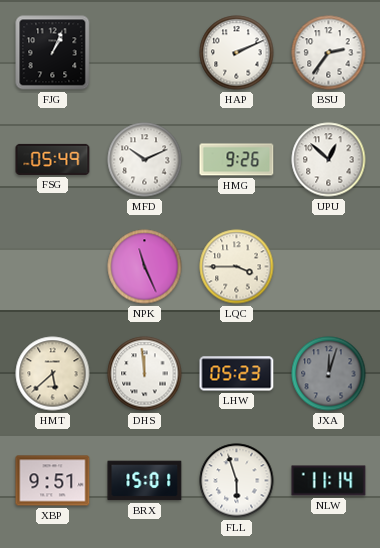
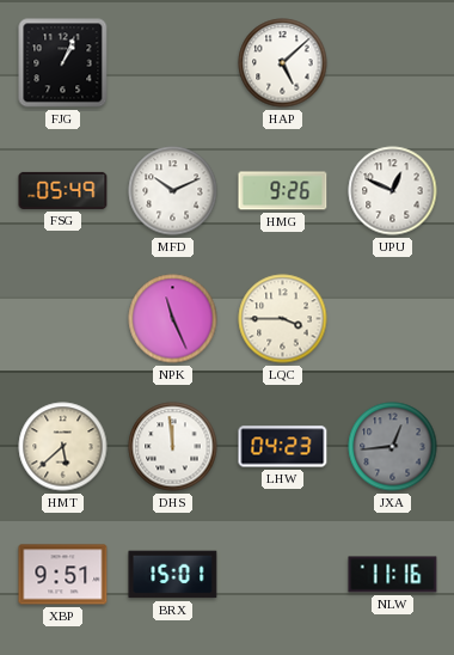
HAP: 2:11 -> 5:08 (283, 63)
BSU: 2:36 -> none (329, 53)
UPU: 12:52 -> 12:49 (393, 191)
LHW: 05:23 -> 04:23 (283, 447)
JXA: 12:03 -> 12:44 (393, 447)
FLL: 5:57 -> none (237, 481)
NLW: 11:14 -> 11:16 (393, 575)
